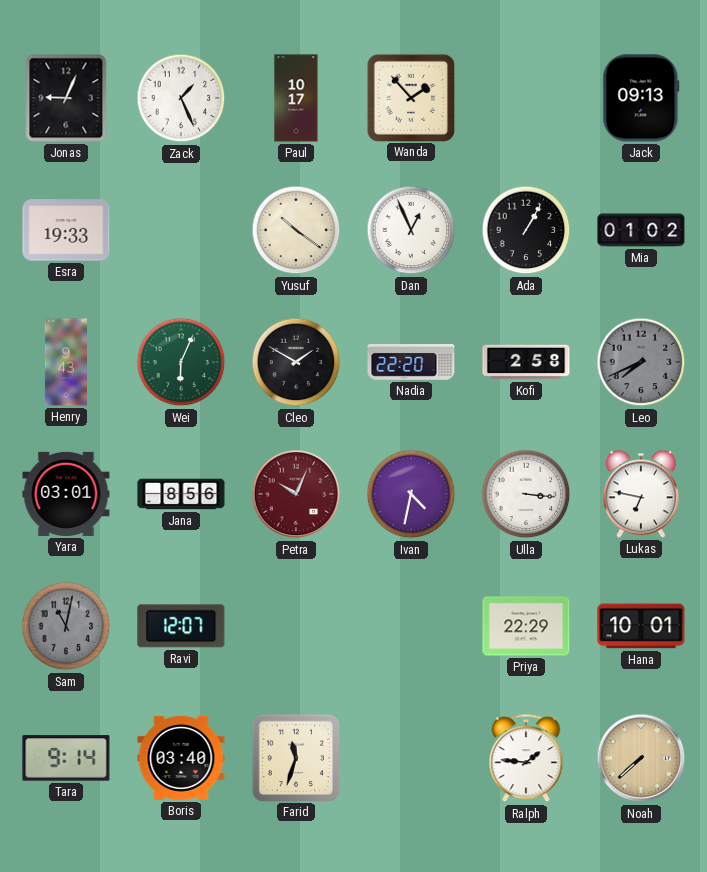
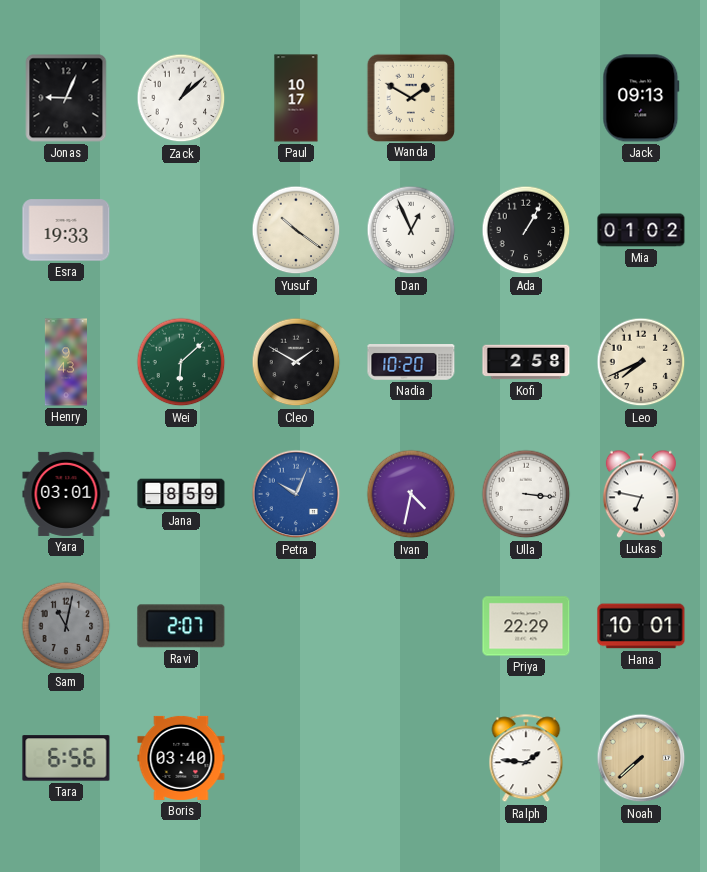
Zack: 1:26 -> 1:08 (181, 98)
Wanda: 1:53 -> 1:50 (410, 97)
Wei: 6:04 -> 6:08 (181, 362)
Nadia: 22:20 -> 10:20 (411, 362)
Leo dial: grey -> cream (641, 362)
Jana: 8:56 -> 8:59 (181, 494)
Petra dial: burgundy -> blue (296, 494)
Ravi: 12:07 -> 2:07 (181, 626)
Tara: 9:14 -> 6:56 (66, 758)
Farid: 11:33 -> none (295, 757)
